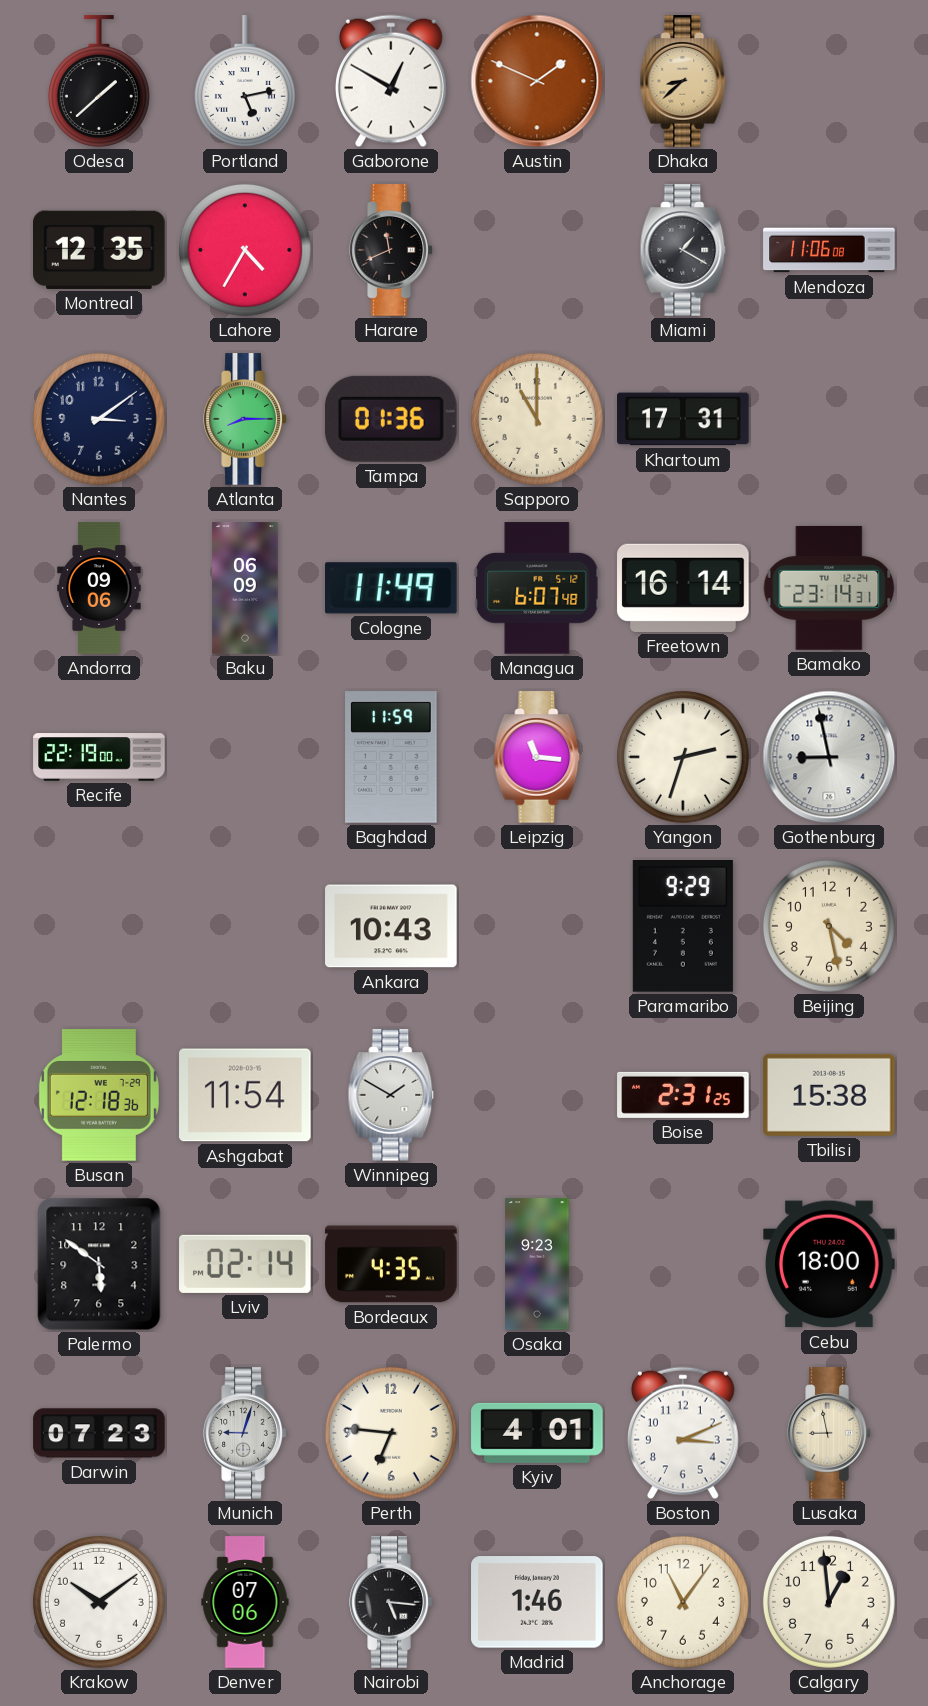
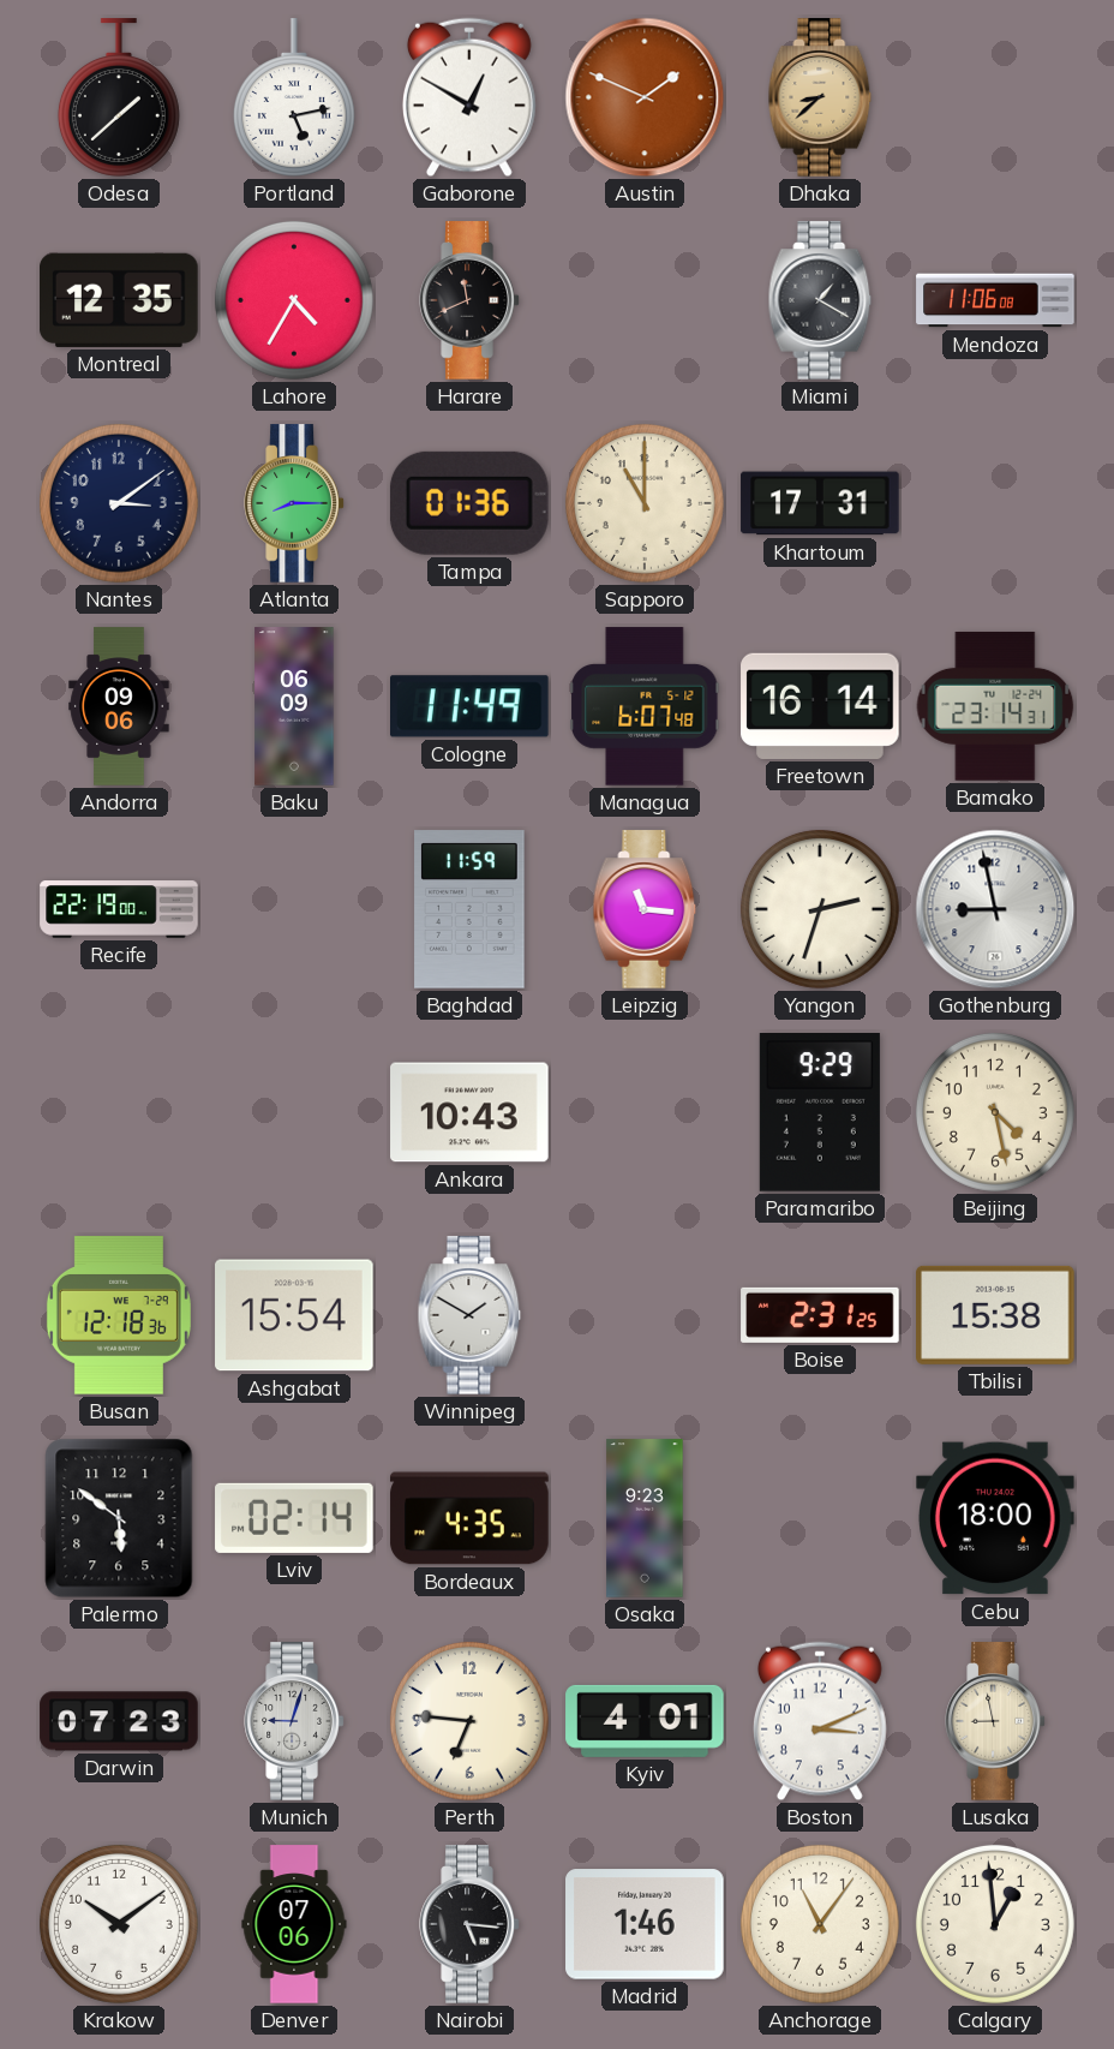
Ashgabat: 11:54 -> 15:54 (294, 1315)
